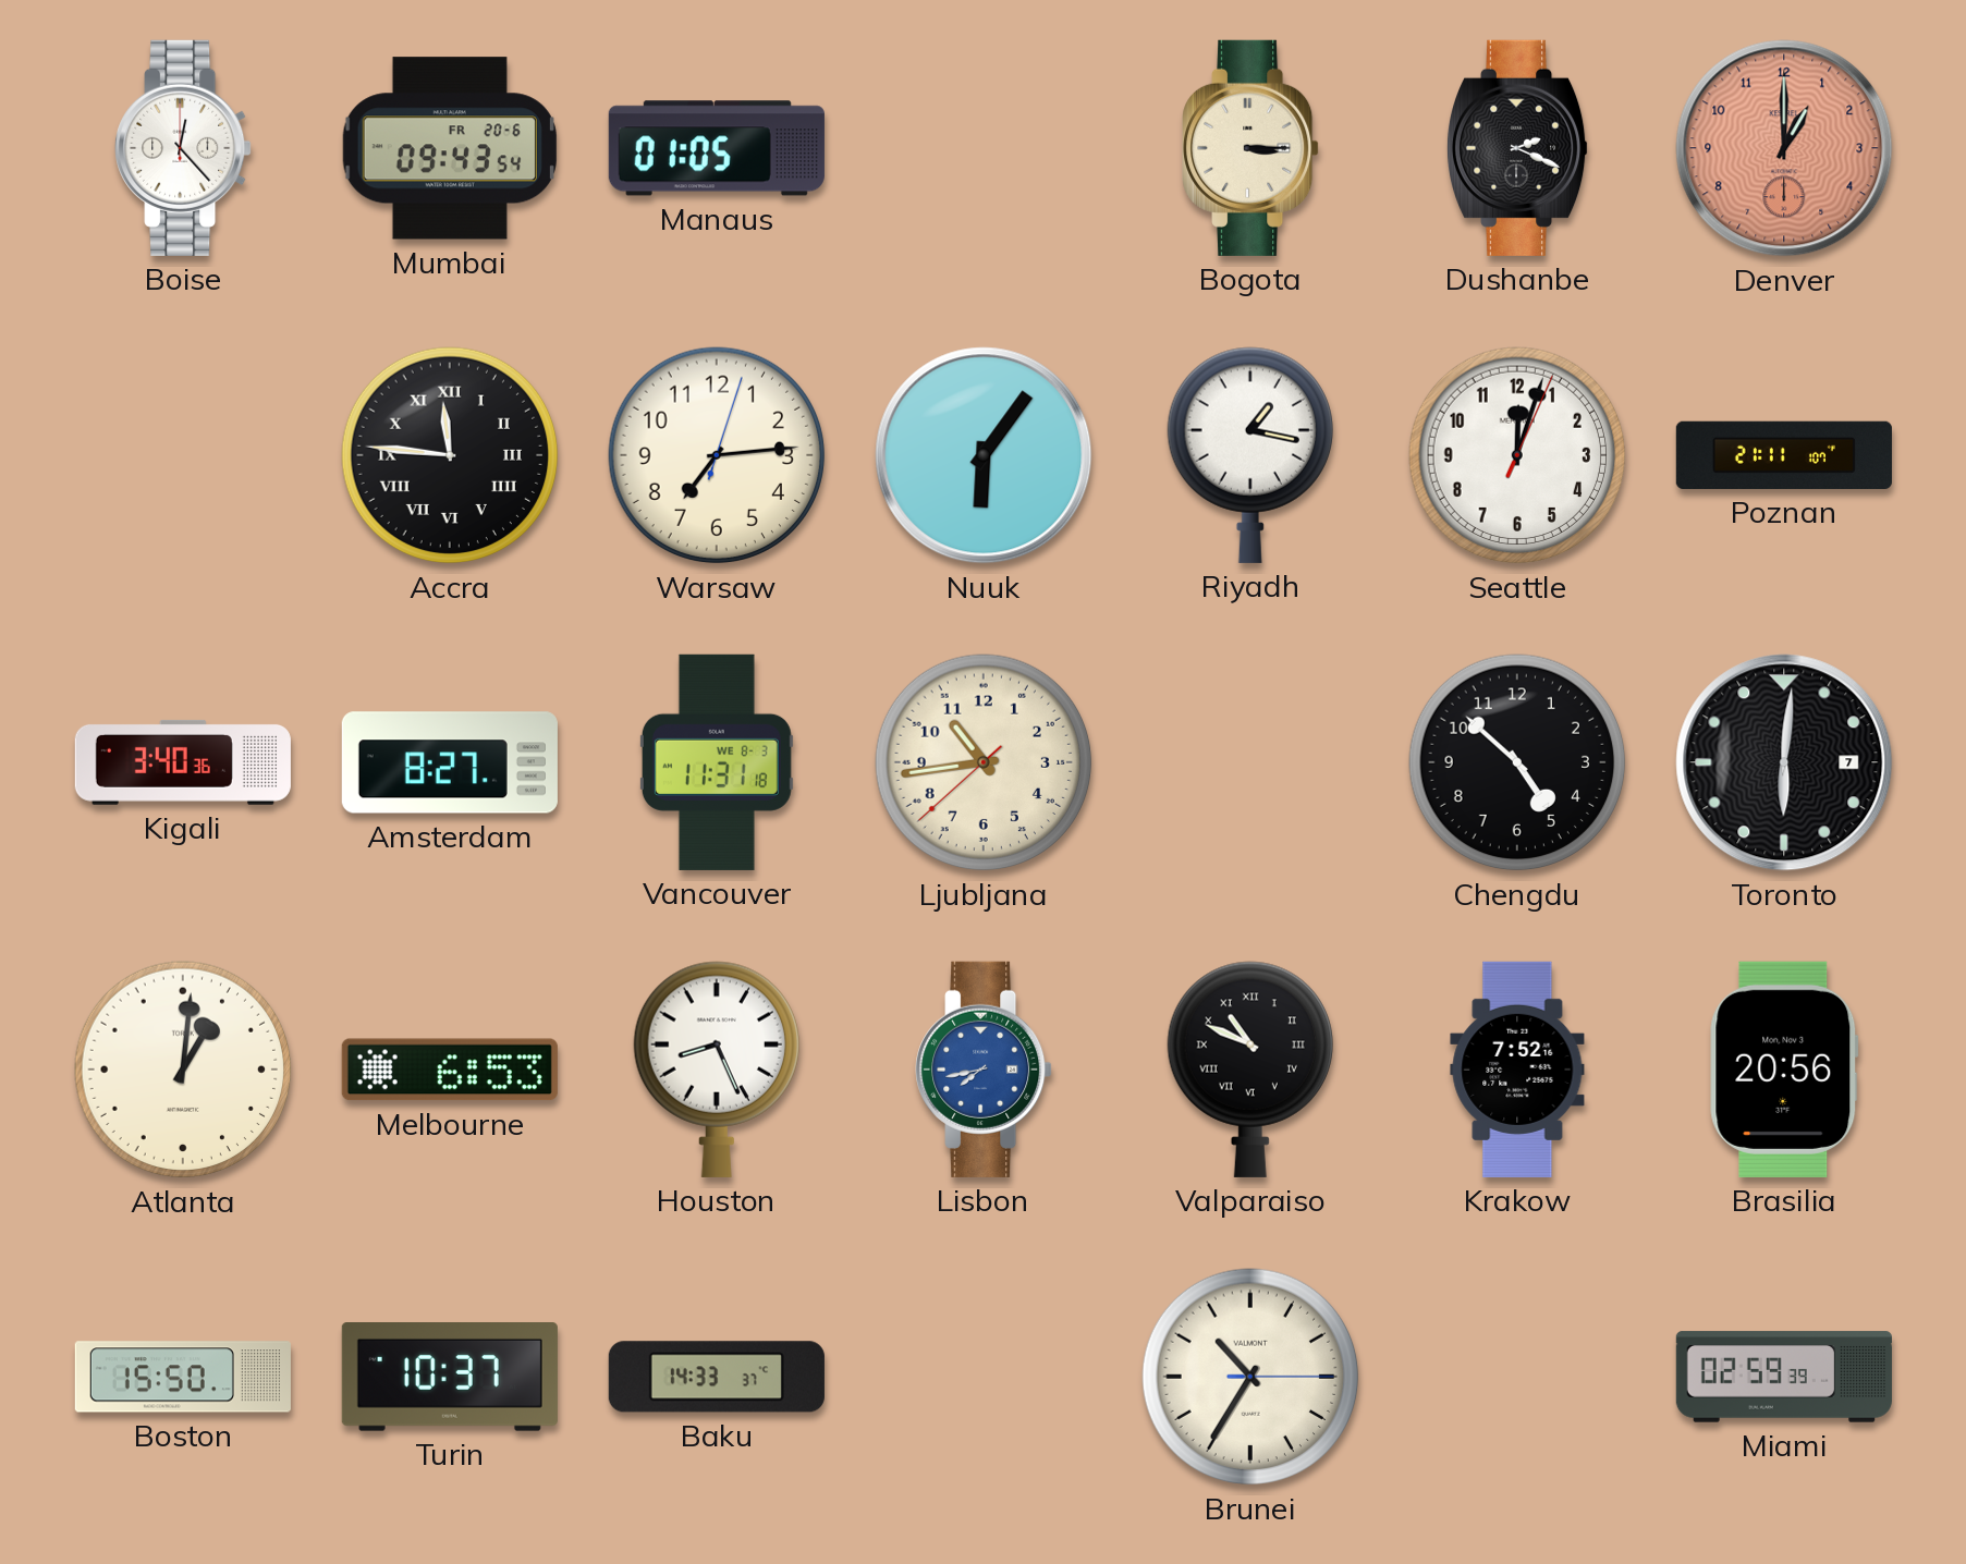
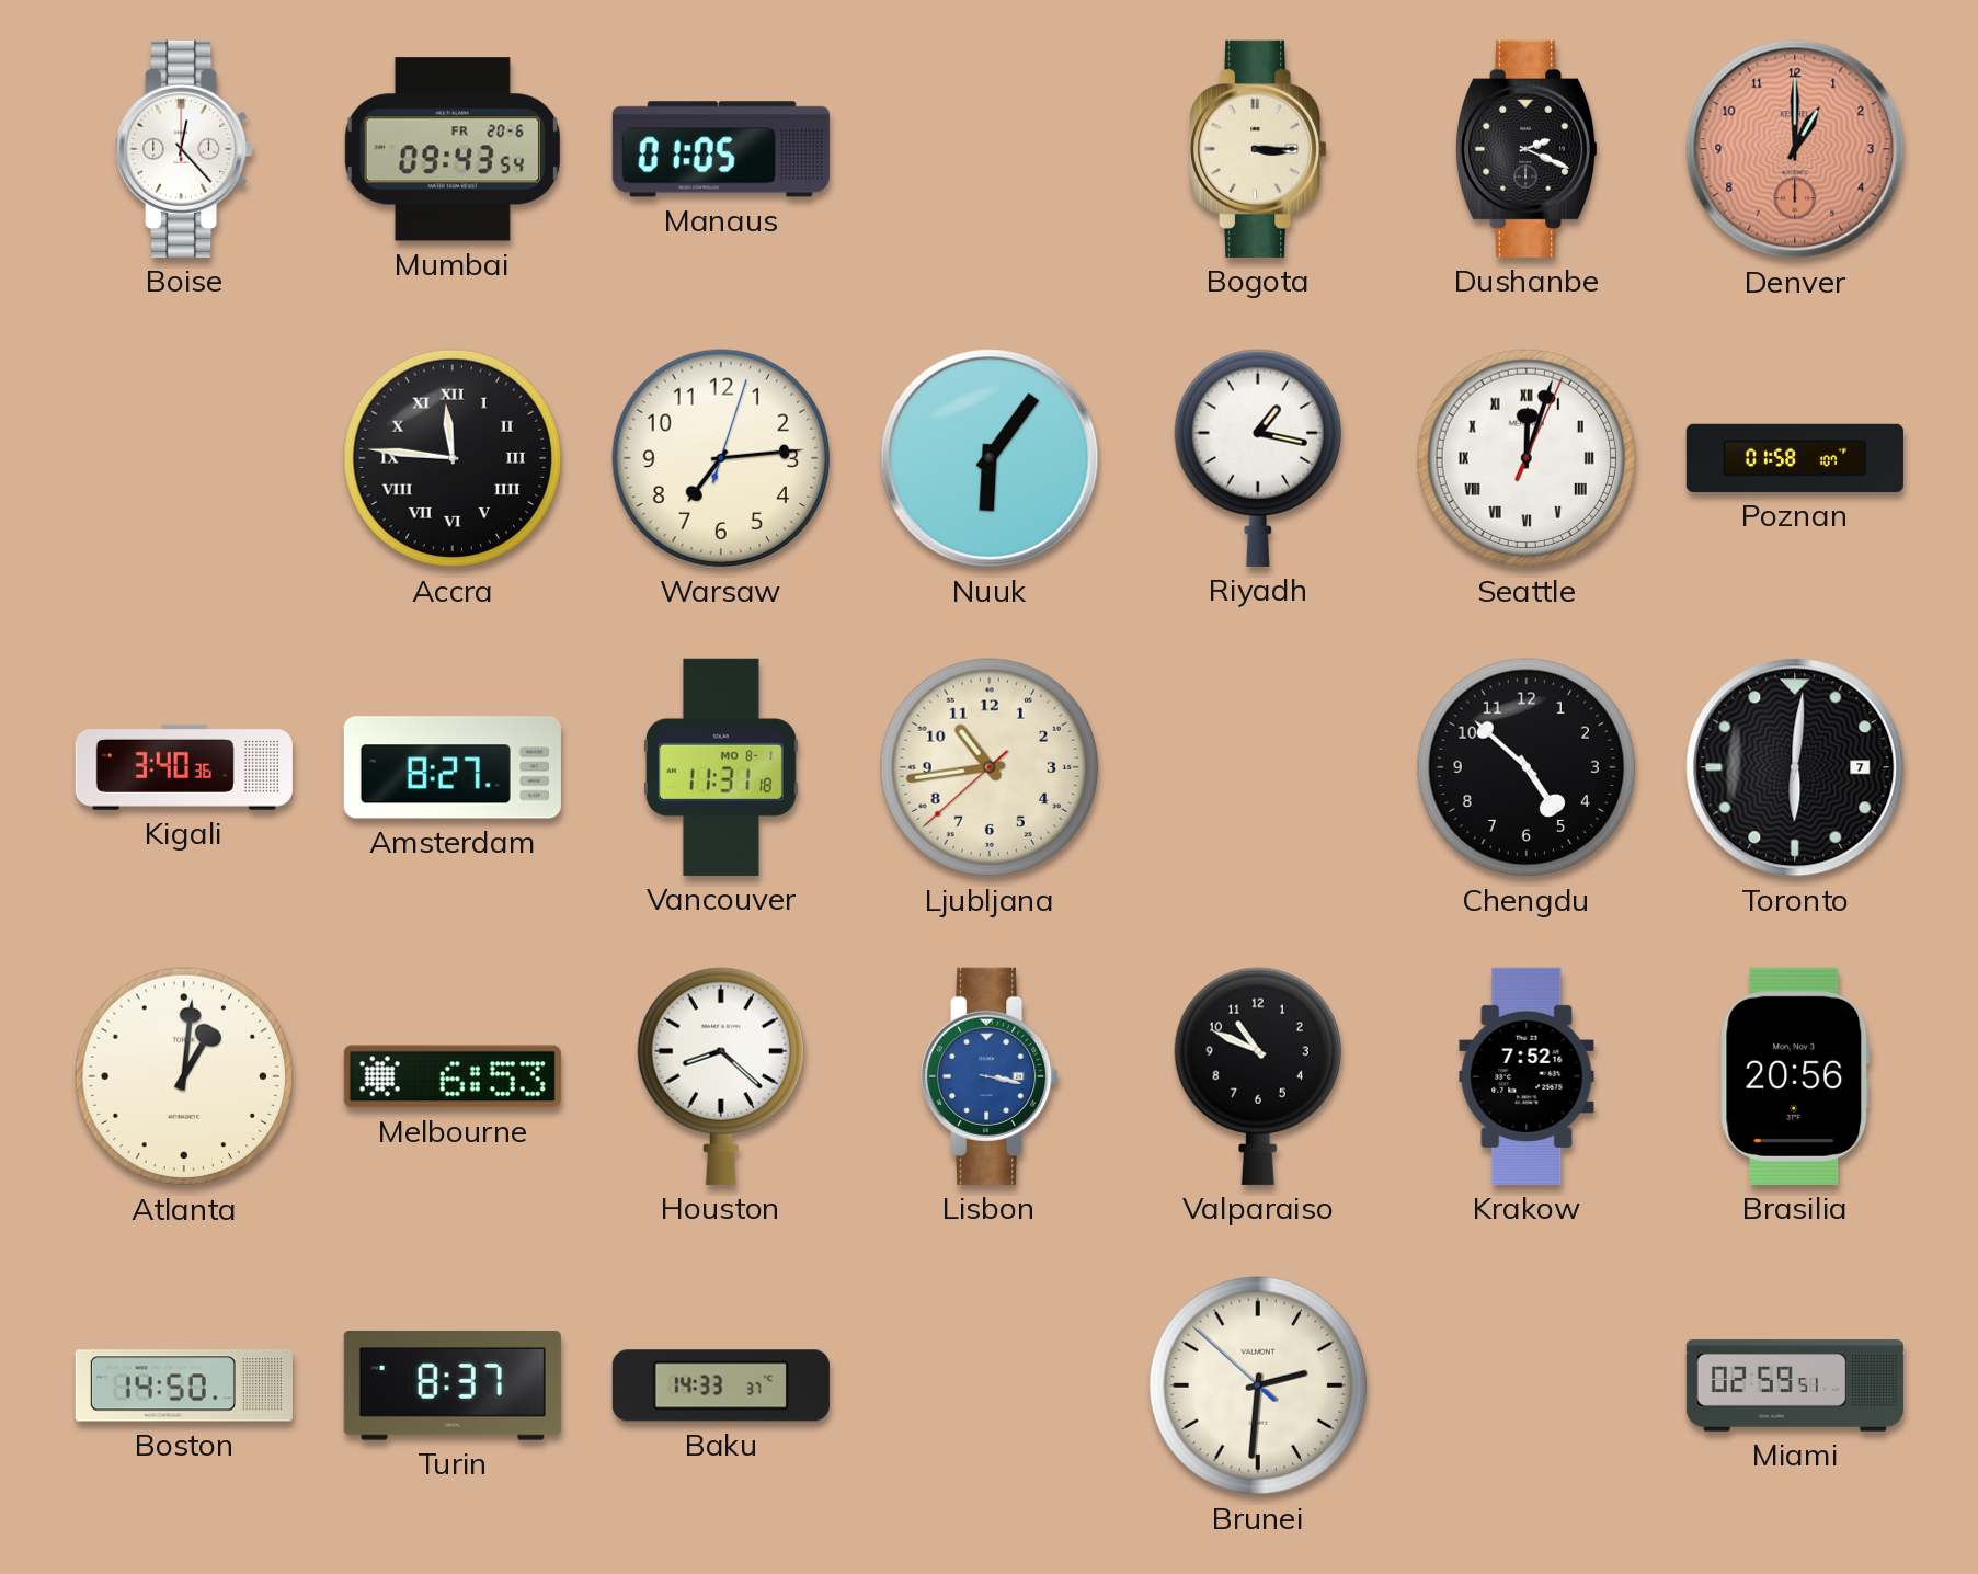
Seattle numerals: Arabic -> Roman (1527, 458)
Poznan: 21:11 -> 01:58 (1795, 458)
Vancouver date: WE 8-3 -> MO 8-1 (721, 767)
Houston: 8:26 -> 8:22 (721, 1076)
Lisbon: 7:43 -> 3:17 (990, 1076)
Valparaiso numerals: Roman -> Arabic (1258, 1076)
Boston: 15:50 -> 14:50 (184, 1385)
Turin: 10:37 -> 8:37 (453, 1387)
Brunei: 10:35 -> 2:30 (1258, 1385)
Miami: 02:59:39 -> 02:59:51 (1795, 1385)
